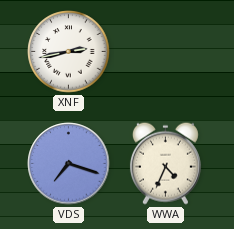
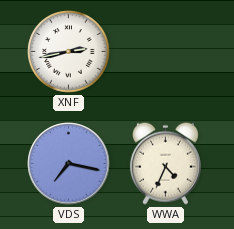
VDS: 7:18 -> 7:17 (69, 164)
